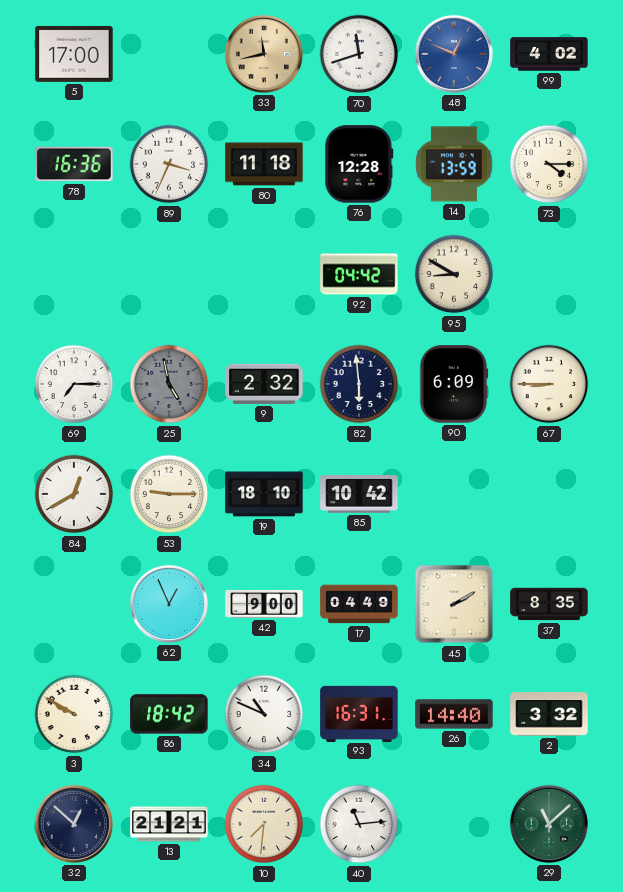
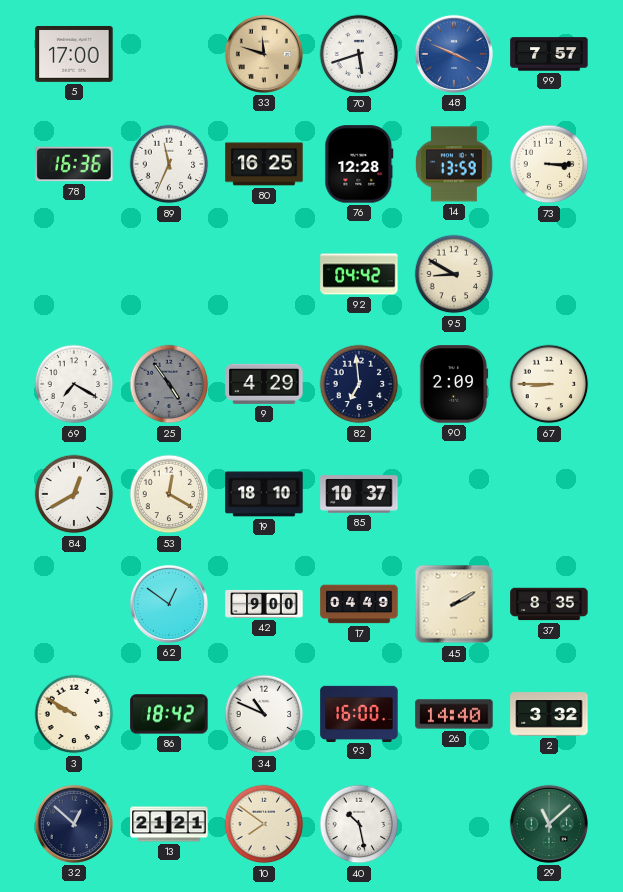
33: 11:43 -> 11:48 (264, 54)
70: 11:42 -> 5:42 (359, 54)
48: 12:49 -> 3:49 (454, 54)
99: 4:02 -> 7:57 (549, 54)
89: 3:34 -> 11:34 (169, 164)
80: 11:18 -> 16:25 (264, 164)
73: 4:15 -> 3:15 (549, 164)
69: 7:15 -> 7:20 (74, 384)
25: 4:58 -> 4:54 (169, 384)
9: 2:32 -> 4:29 (264, 384)
82: 5:59 -> 6:59 (359, 384)
90: 6:09 -> 2:09 (454, 384)
53: 9:15 -> 12:20 (169, 494)
85: 10:42 -> 10:37 (359, 494)
62: 12:56 -> 12:51 (169, 604)
93: 16:31 -> 16:00 (359, 713)
10: 7:31 -> 7:51 (264, 824)
40: 11:14 -> 10:28 (359, 824)
